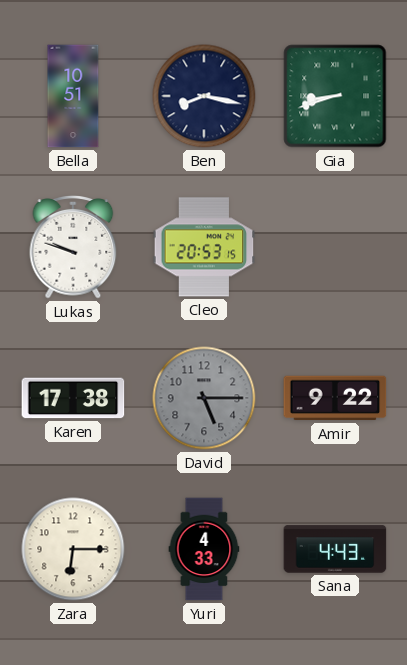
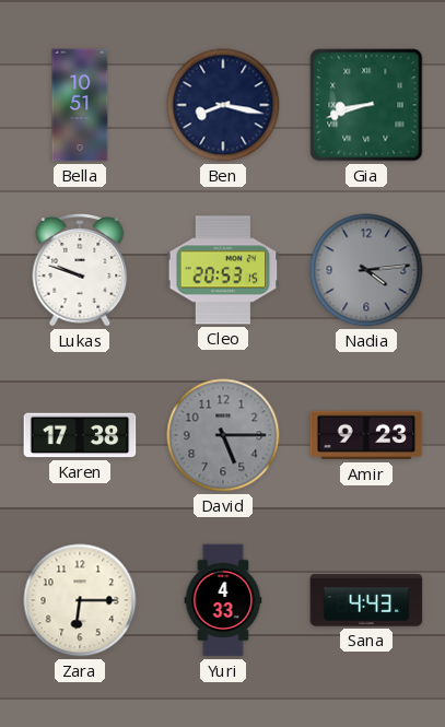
Nadia: none -> 4:14 (366, 270)
Amir: 9:22 -> 9:23 (366, 435)
